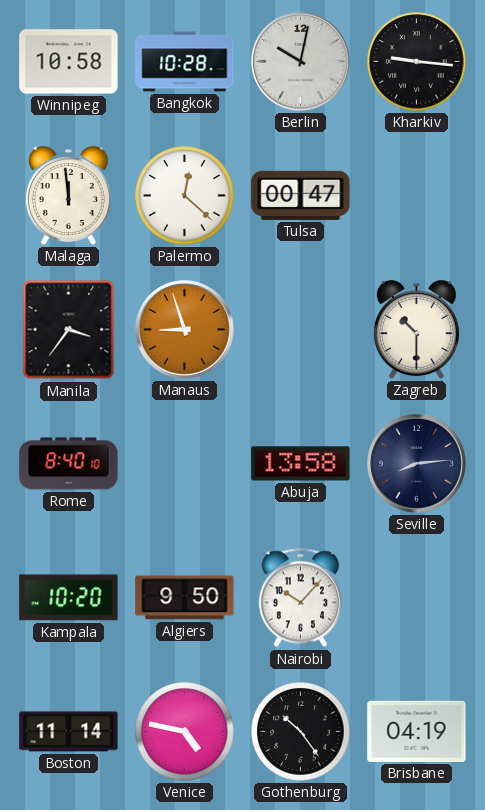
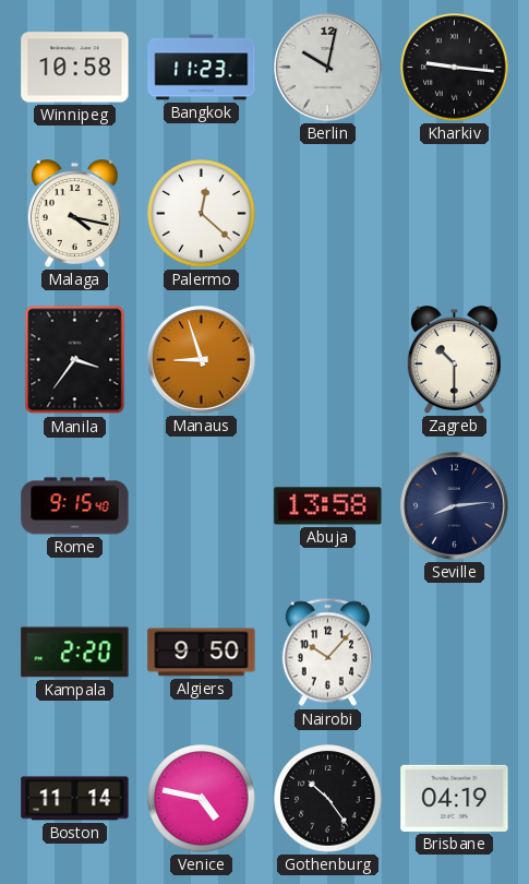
Bangkok: 10:28 -> 11:23 (202, 68)
Malaga: 11:59 -> 4:17 (74, 214)
Tulsa: 00:47 -> none (301, 195)
Rome: 8:40 -> 9:15 (75, 506)
Kampala: 10:20 -> 2:20 (75, 653)
